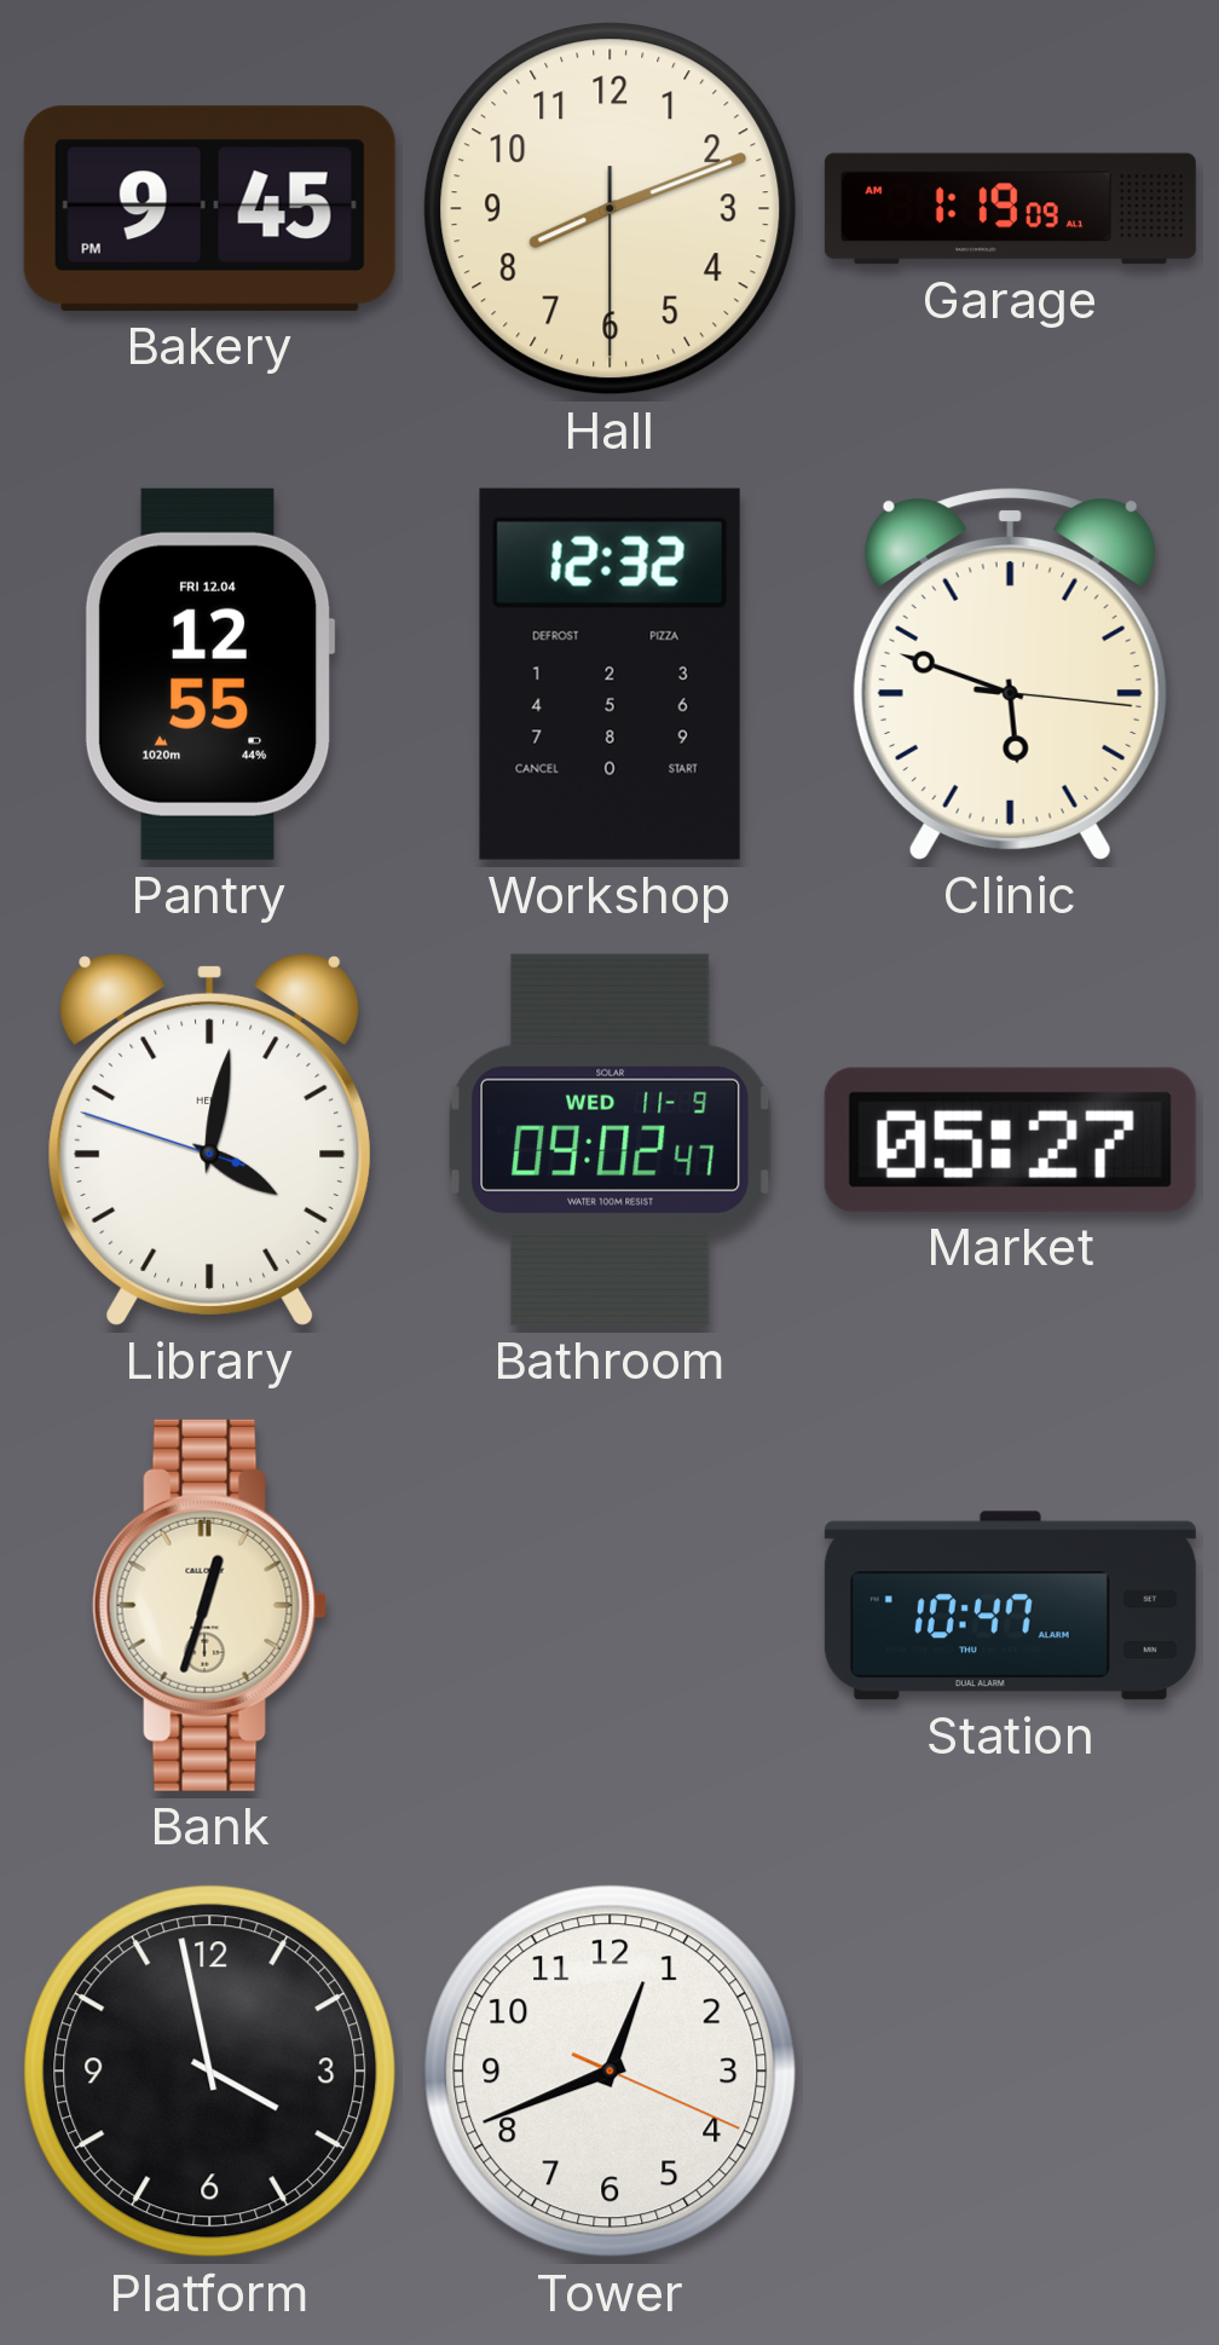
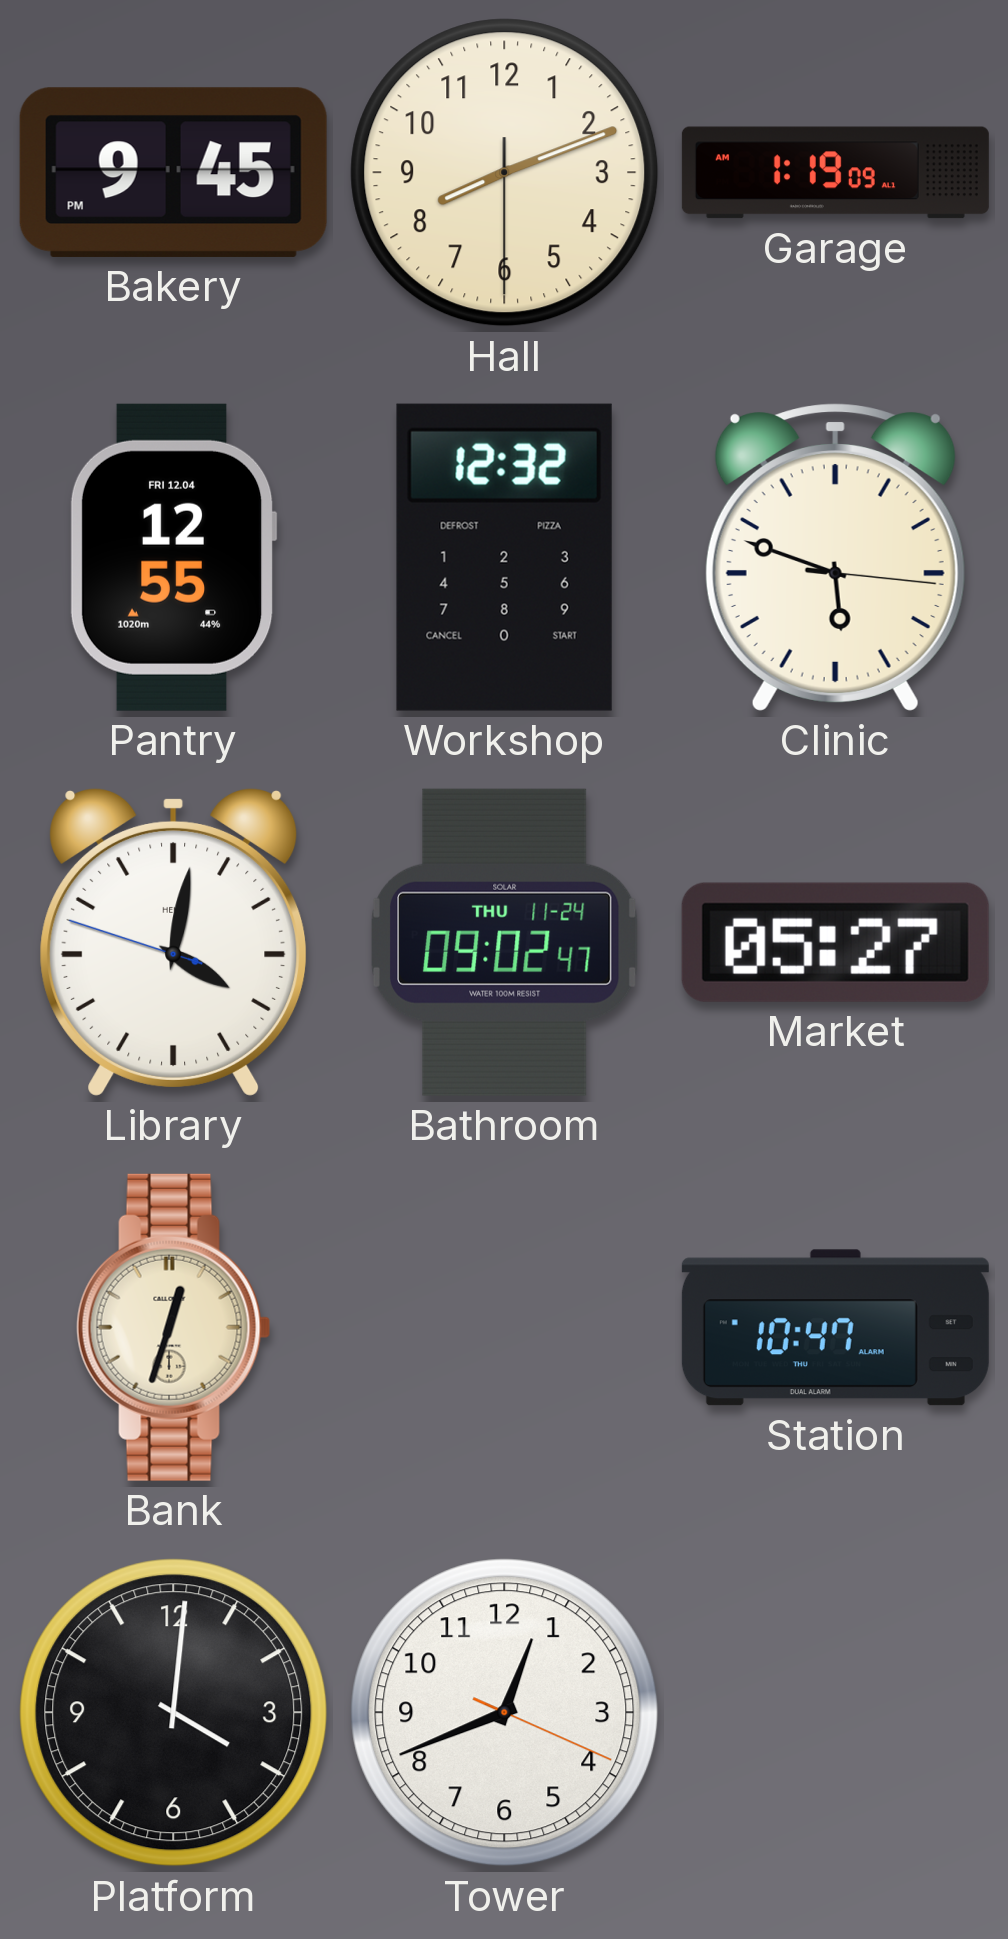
Bathroom date: WED 11-9 -> THU 11-24 (504, 942)
Platform: 3:58 -> 4:01 (174, 1713)
